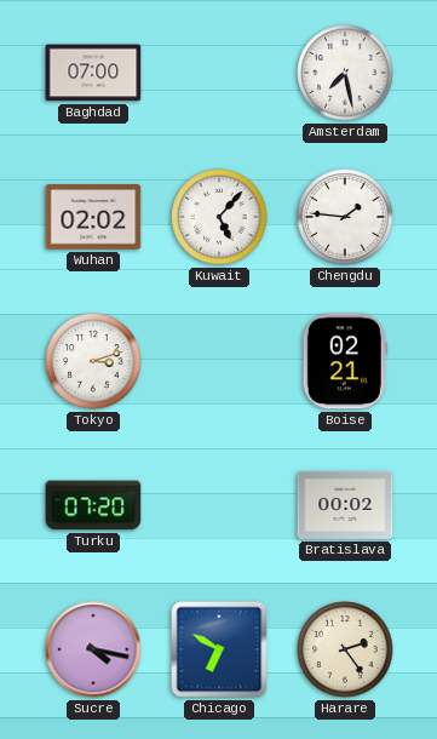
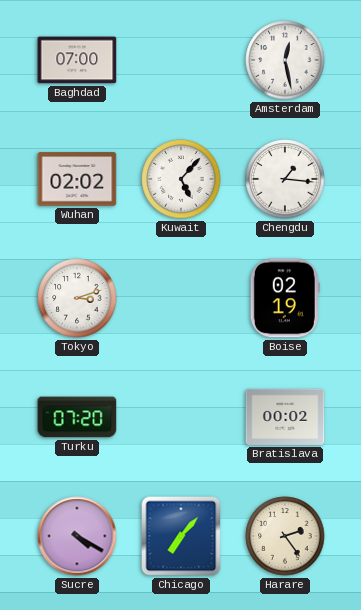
Amsterdam: 7:28 -> 12:28 (285, 60)
Chengdu: 1:46 -> 1:16 (285, 179)
Boise: 02:21 -> 02:19 (285, 298)
Sucre: 4:17 -> 4:20 (77, 536)
Chicago: 6:50 -> 7:07 (181, 536)
